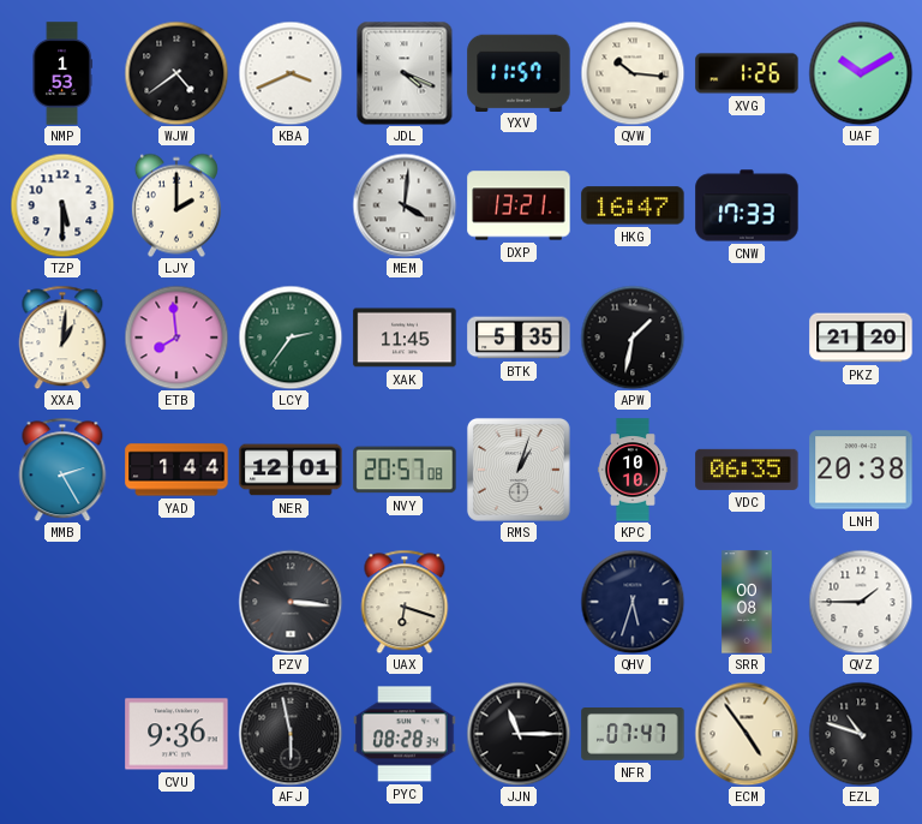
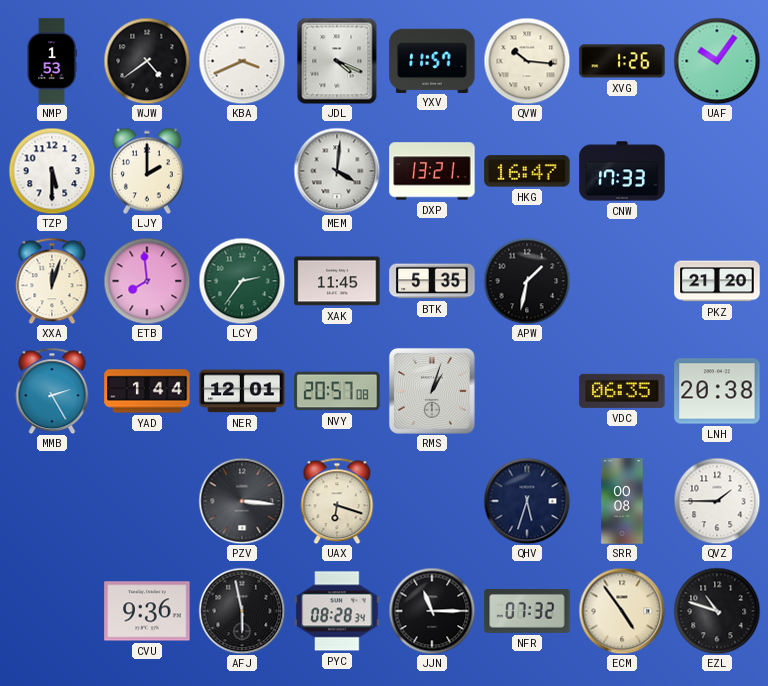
UAF: 10:10 -> 10:06 (717, 61)
XXA: 1:01 -> 12:03 (52, 281)
KPC: 10:10 -> none (633, 470)
NFR: 07:47 -> 07:32 (527, 611)
